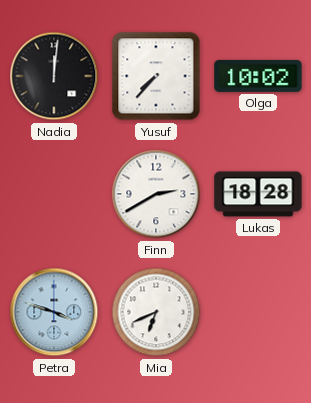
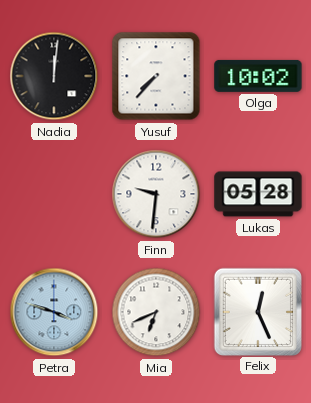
Finn: 2:40 -> 9:31 (156, 194)
Lukas: 18:28 -> 05:28 (258, 194)
Felix: none -> 12:26 (257, 311)
